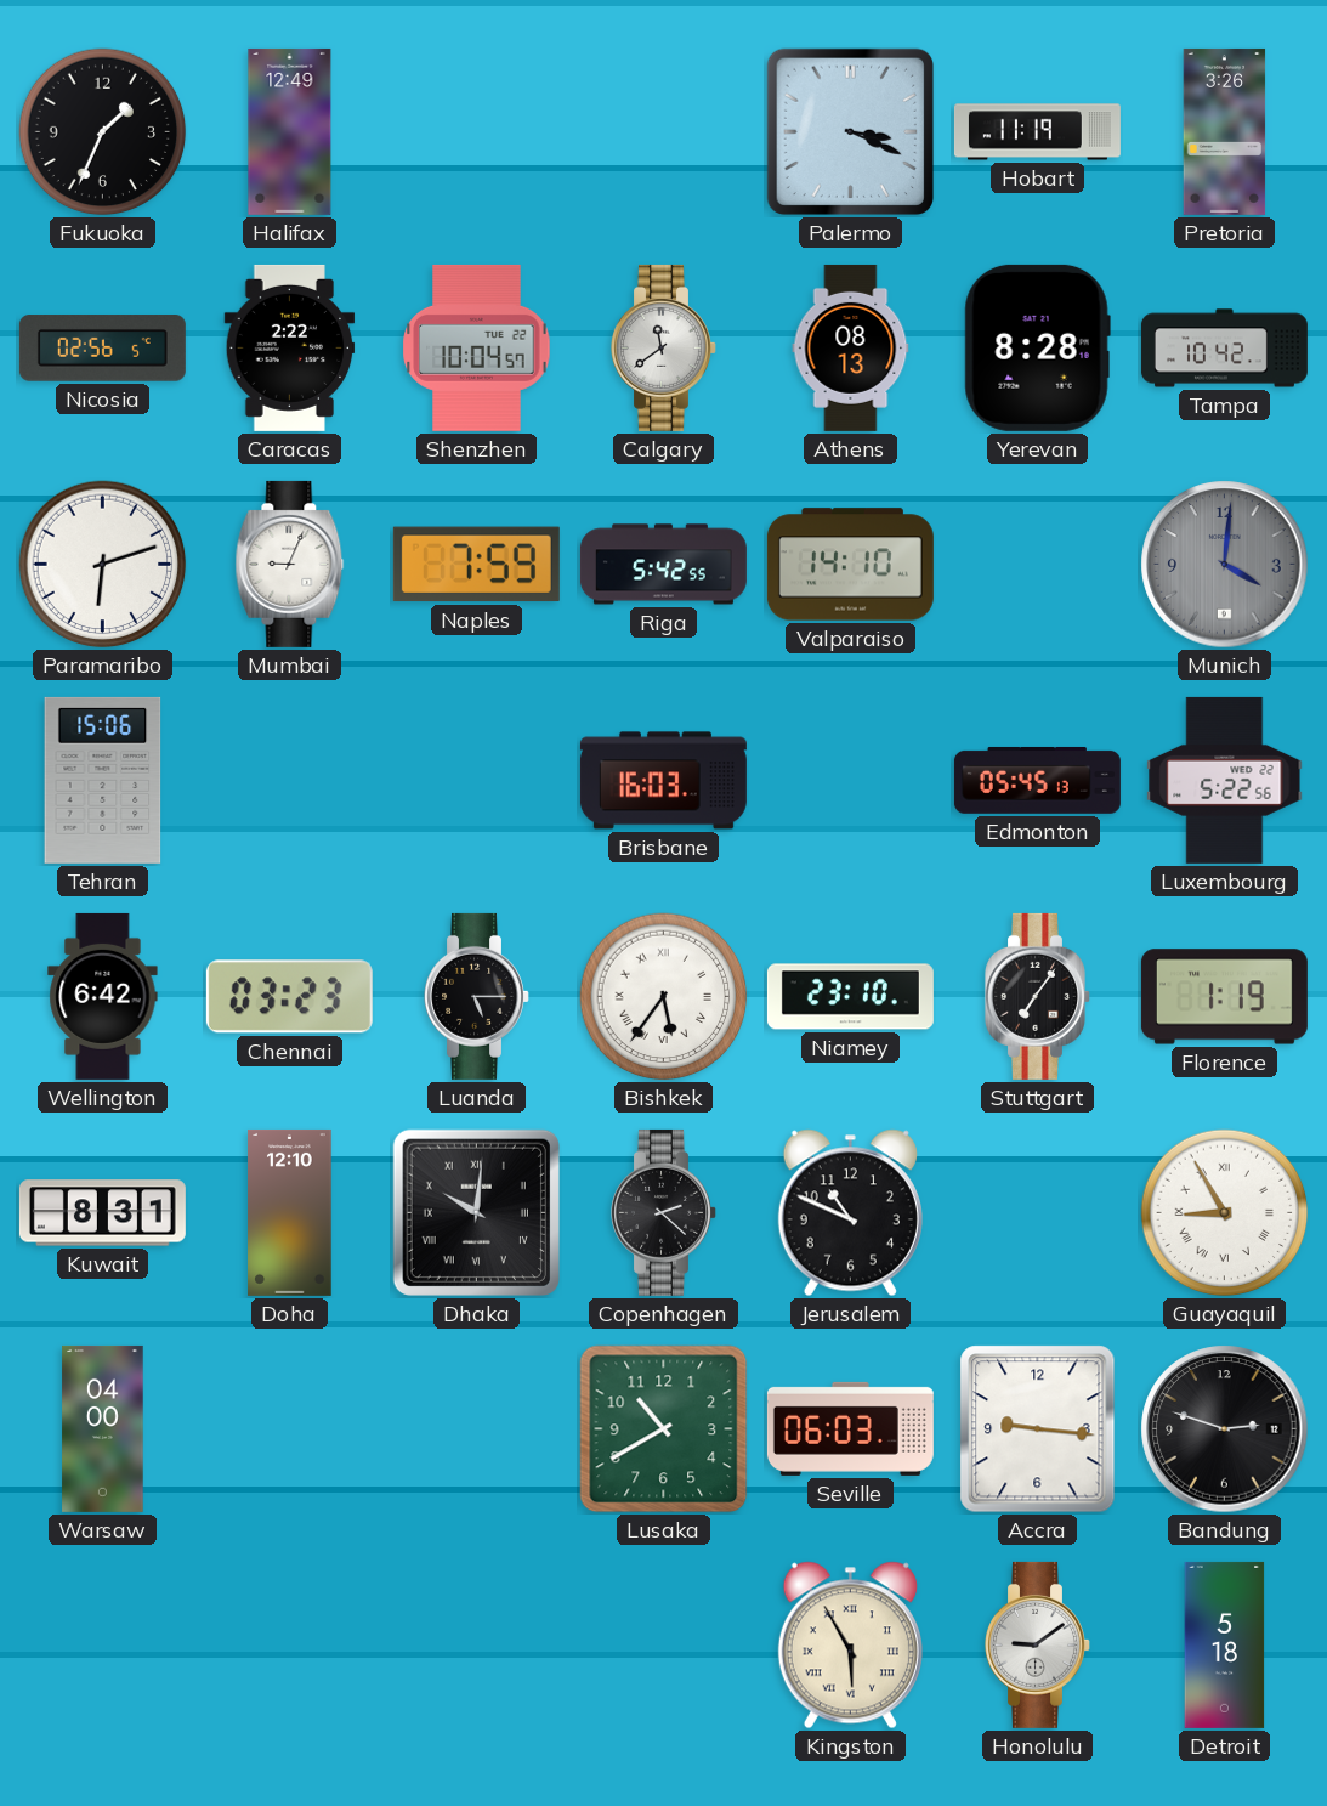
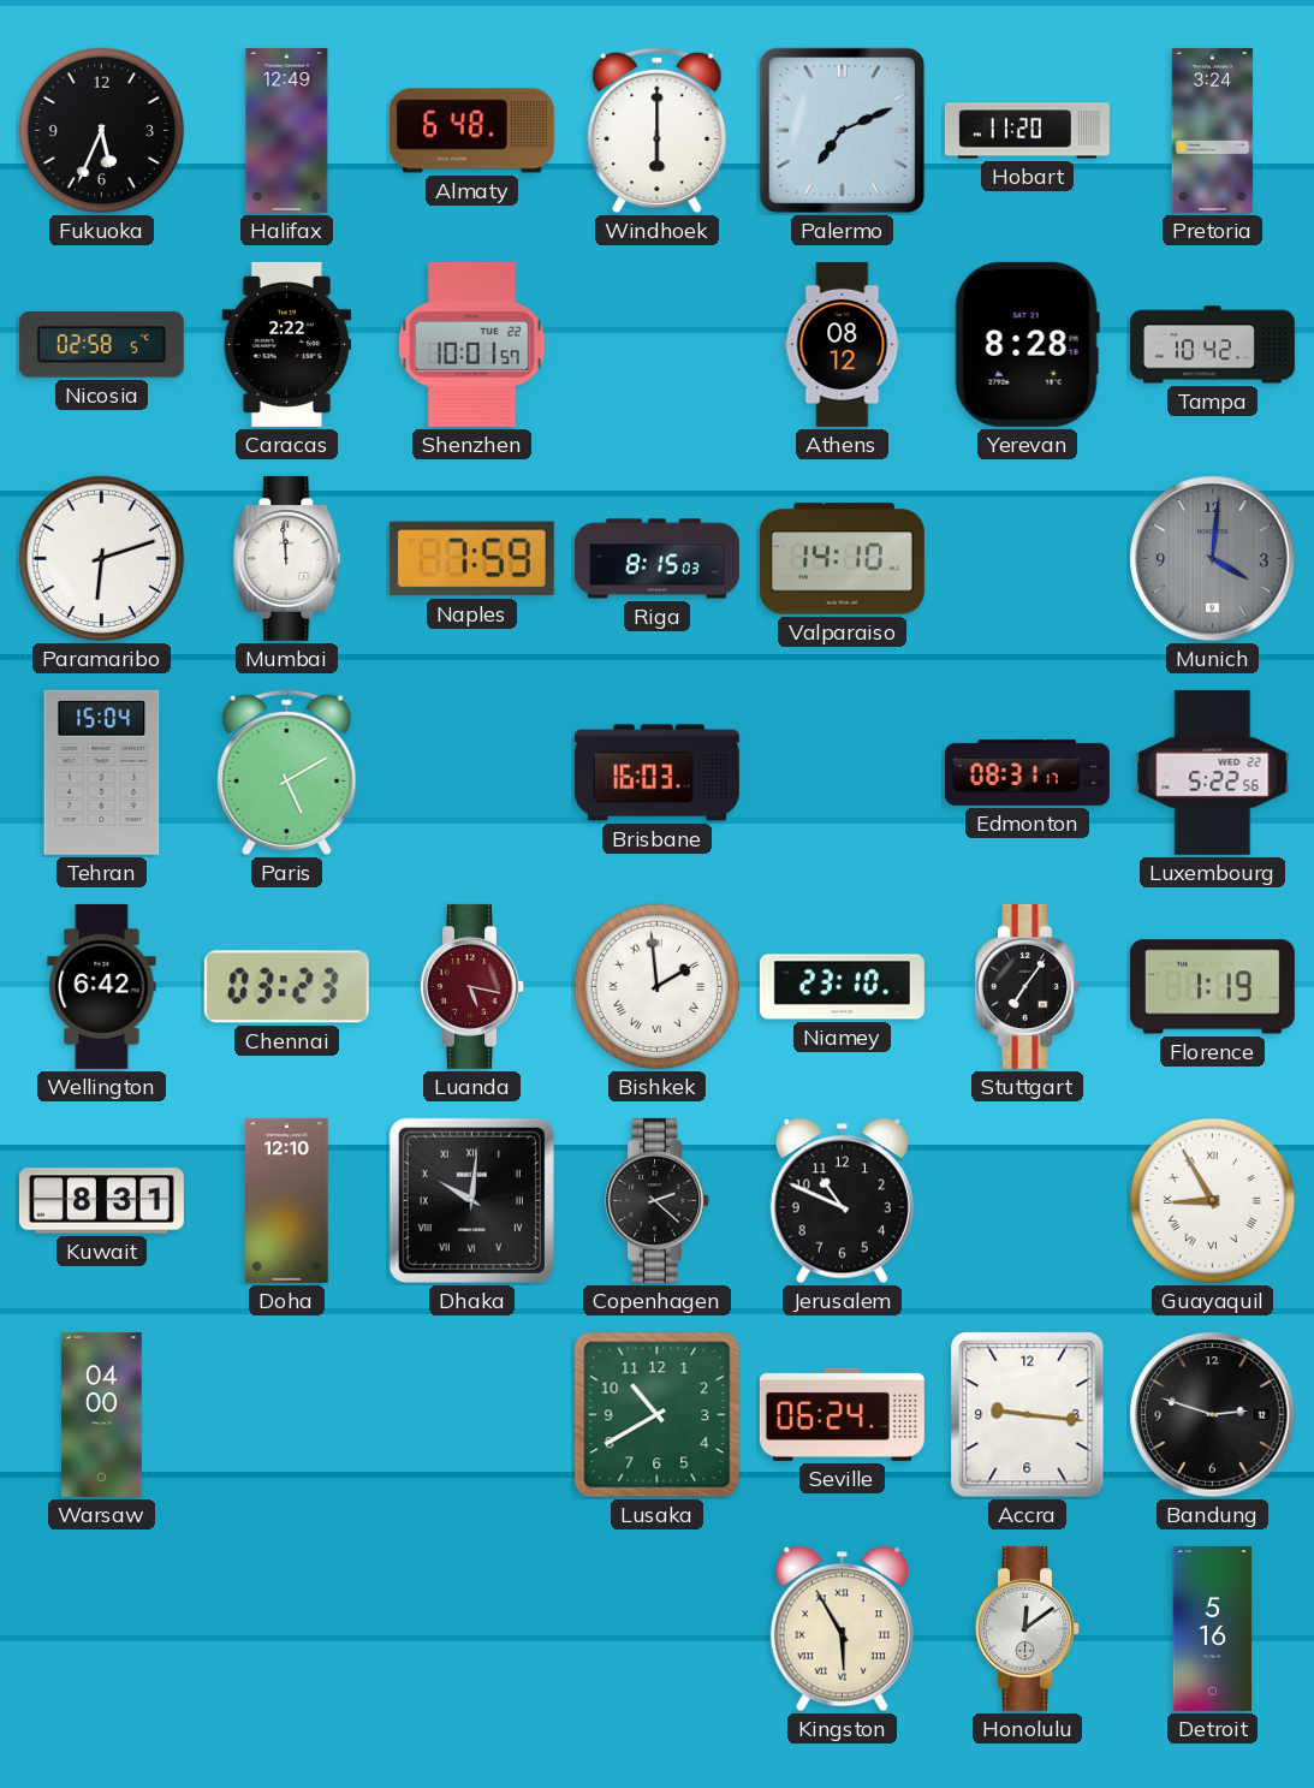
Fukuoka: 1:34 -> 5:34 (102, 131)
Almaty: none -> 6:48 (471, 131)
Windhoek: none -> 6:00 (658, 131)
Palermo: 3:19 -> 7:11 (842, 130)
Hobart: 11:19 -> 11:20 (1027, 131)
Pretoria: 3:26 -> 3:24 (1213, 130)
Nicosia: 02:56 -> 02:58 (101, 345)
Shenzhen: 10:04 -> 10:01 (472, 344)
Calgary: 11:39 -> none (664, 347)
Athens: 08:13 -> 08:12 (843, 344)
Mumbai: 9:04 -> 11:59 (287, 558)
Riga: 5:42 -> 8:15 (656, 559)
Tehran: 15:06 -> 15:04 (102, 772)
Paris: none -> 5:10 (287, 773)
Edmonton: 05:45 -> 08:31 (1027, 772)
Luanda: 5:15 -> 5:17 (472, 986)
Luanda dial: black -> burgundy (472, 986)
Bishkek: 5:36 -> 1:59 (658, 987)
Seville: 06:03 -> 06:24 (842, 1414)
Honolulu: 9:09 -> 12:09 (1028, 1628)
Detroit: 5:18 -> 5:16 (1213, 1628)
